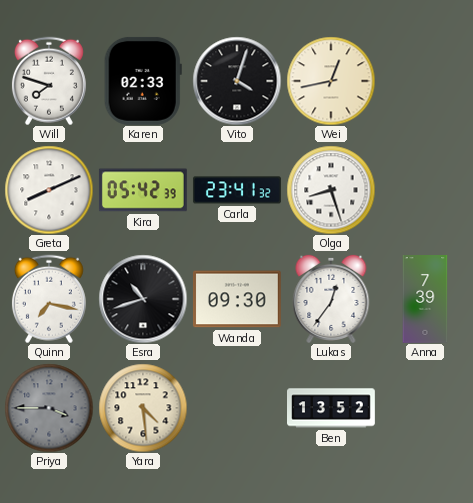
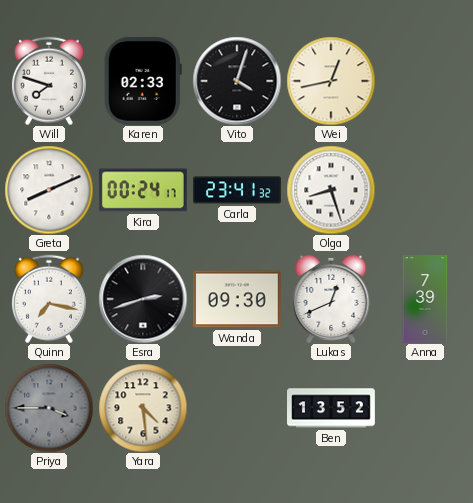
Kira: 05:42 -> 00:24 (143, 190)
Esra: 10:42 -> 2:42 (143, 299)
Lukas: 12:36 -> 12:41 (331, 299)
